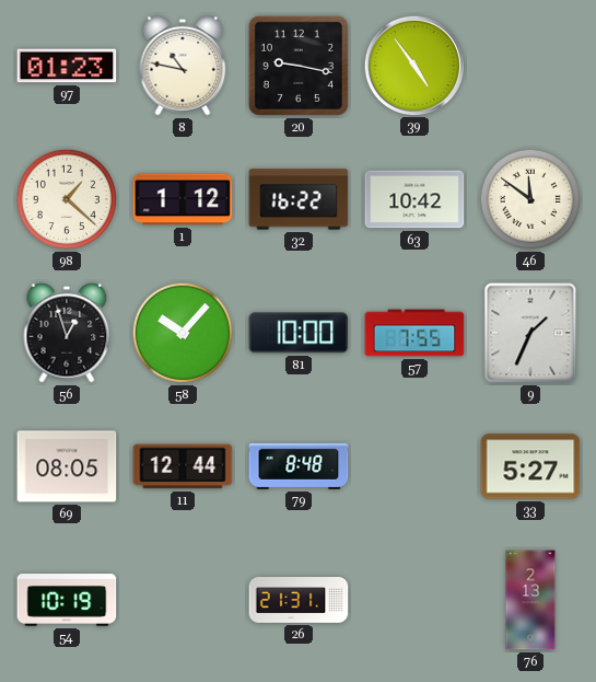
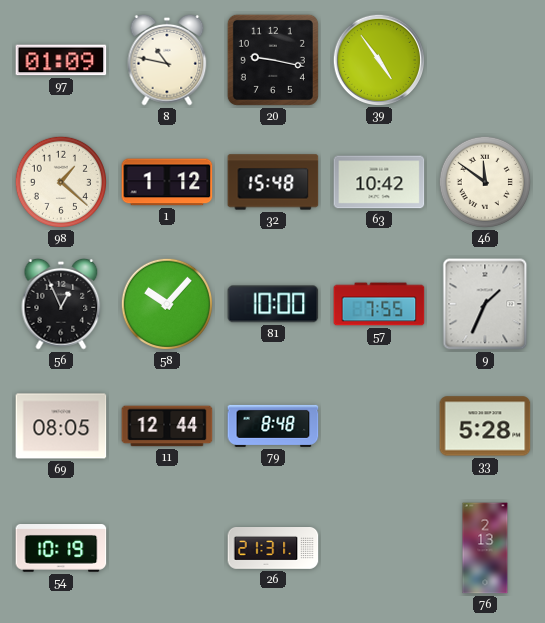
97: 01:23 -> 01:09 (61, 60)
32: 16:22 -> 15:48 (273, 182)
56: 12:57 -> 12:56 (61, 304)
33: 5:27 -> 5:28 (485, 426)
